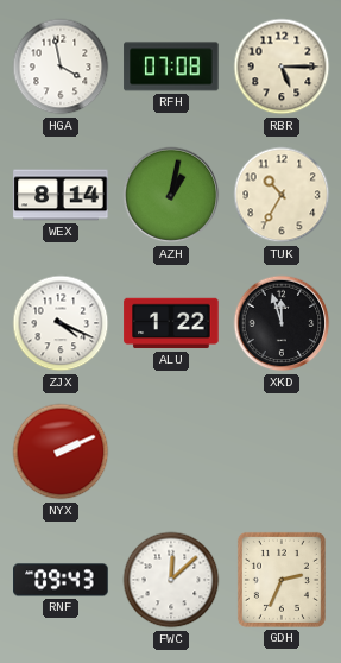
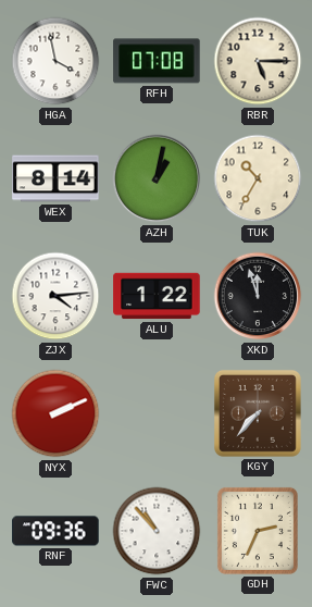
ZJX: 4:19 -> 4:14 (55, 296)
KGY: none -> 7:37 (258, 413)
RNF: 09:43 -> 09:36 (55, 531)
FWC: 12:08 -> 10:53 (157, 531)
